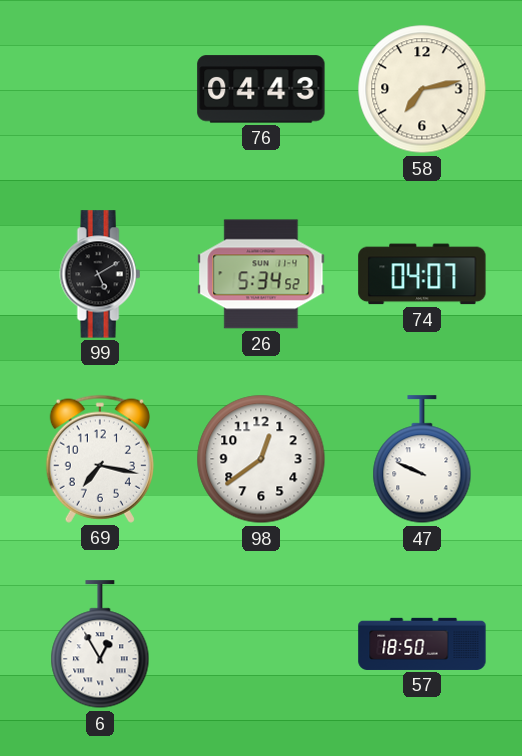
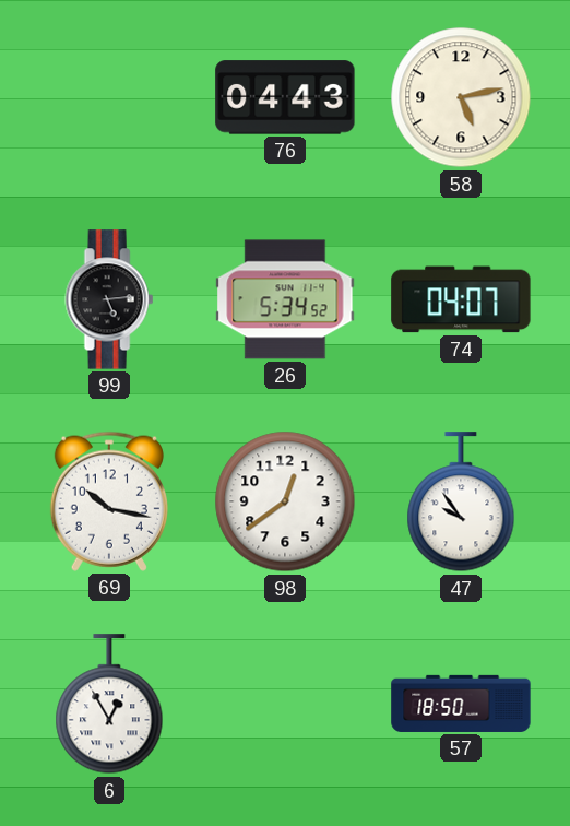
58: 7:13 -> 5:13 (461, 97)
99: 5:10 -> 5:14 (109, 299)
69: 7:17 -> 10:17 (109, 501)
47: 9:49 -> 9:54 (461, 503)
